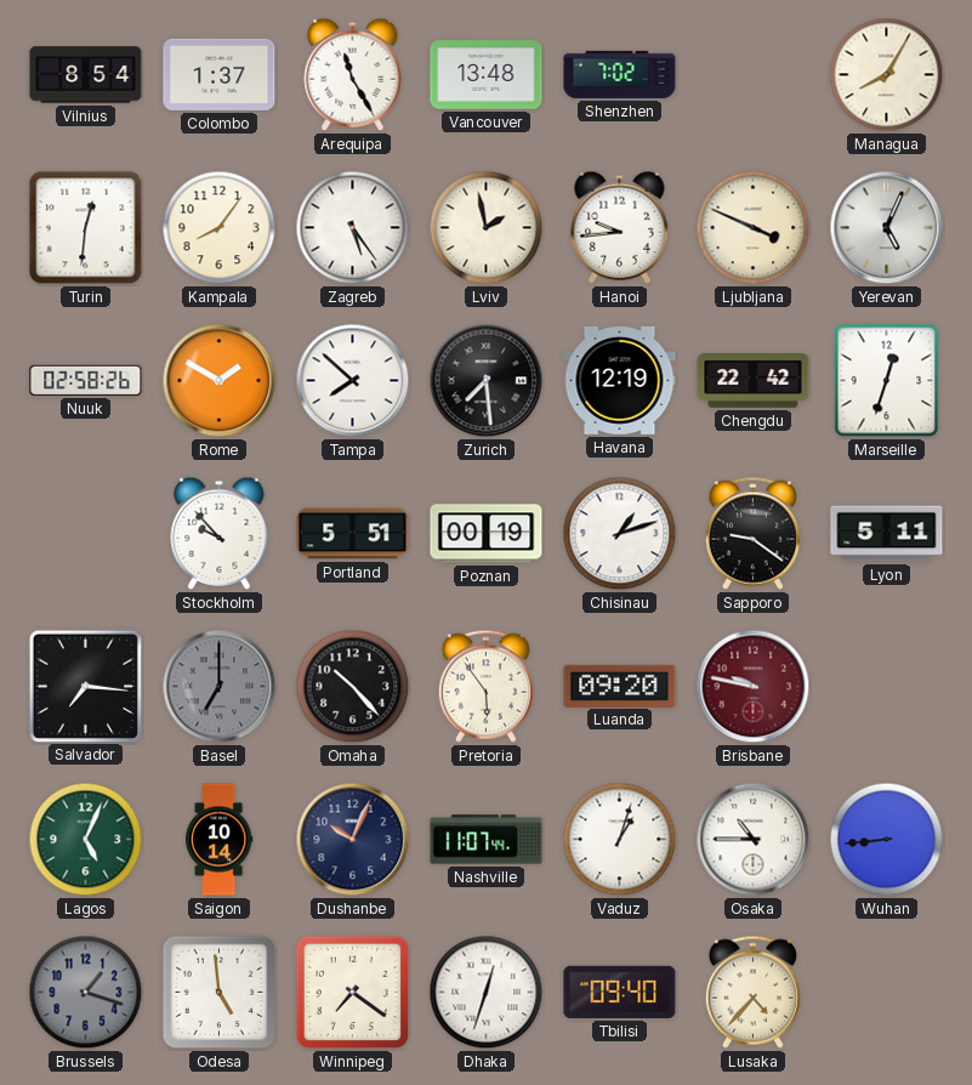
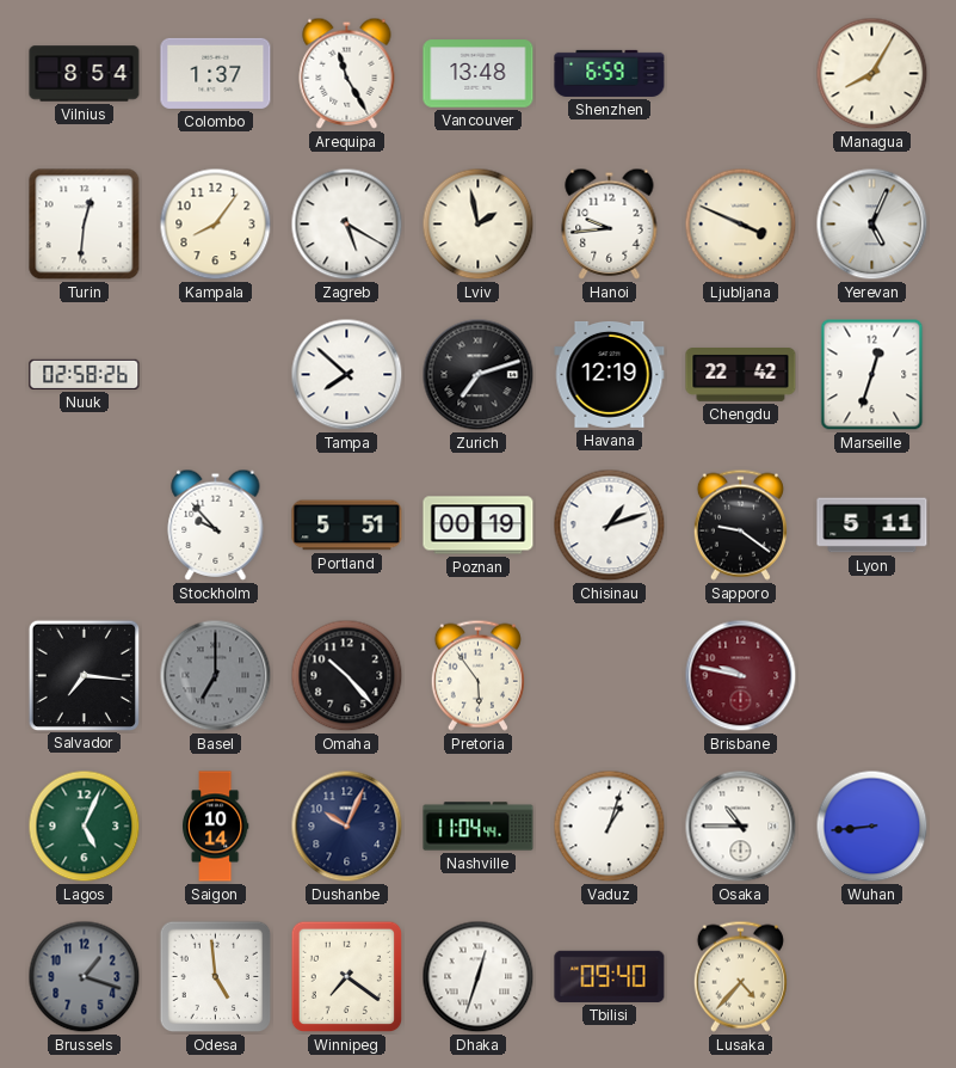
Shenzhen: 7:02 -> 6:59 (610, 73)
Zagreb: 5:24 -> 5:20 (347, 225)
Rome: 1:50 -> none (220, 381)
Zurich: 7:29 -> 7:12 (479, 375)
Luanda: 09:20 -> none (620, 686)
Nashville: 11:07 -> 11:04 (479, 827)
